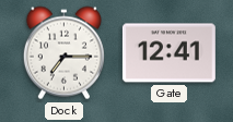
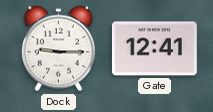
Dock: 7:15 -> 9:15 (58, 49)
